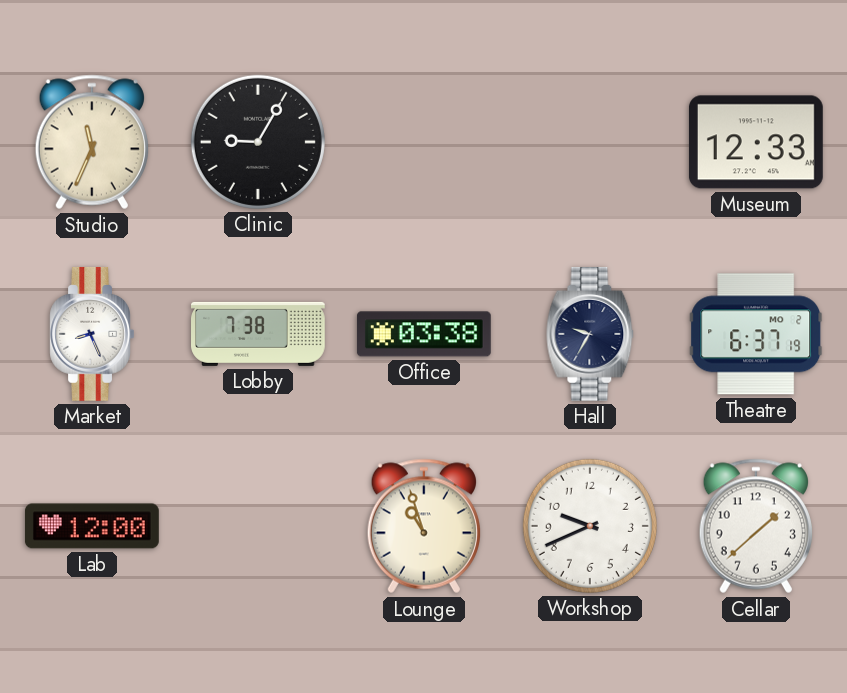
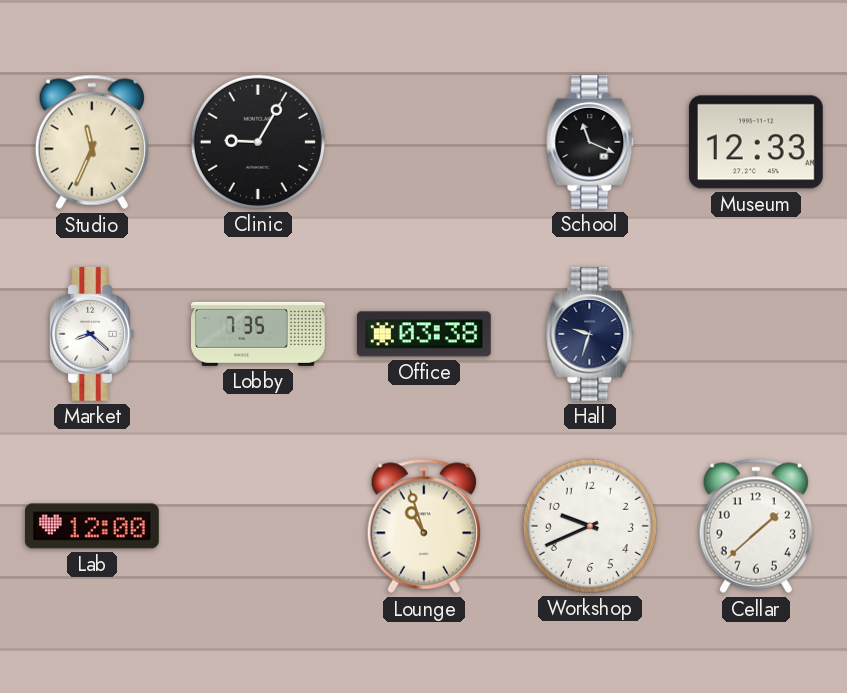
School: none -> 11:19 (590, 142)
Market: 8:26 -> 8:22 (92, 334)
Lobby: 7:38 -> 7:35 (259, 334)
Hall: 9:35 -> 9:33 (590, 334)
Theatre: 6:37 -> none (756, 334)
